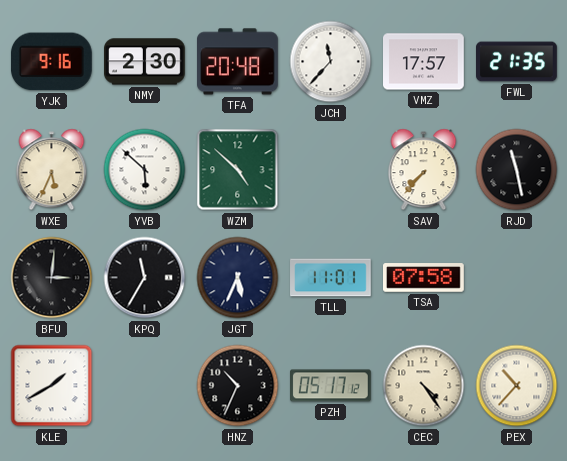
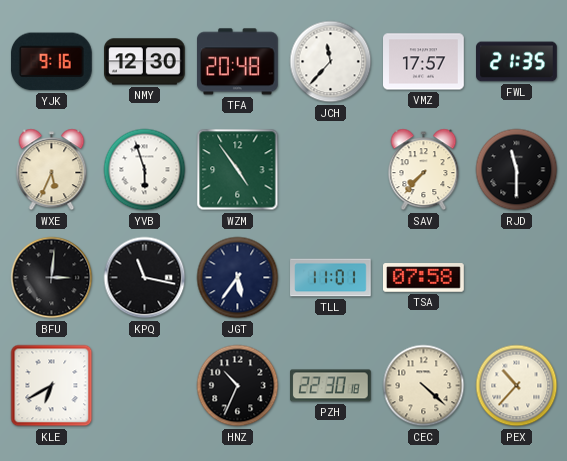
NMY: 2:30 -> 12:30 (145, 62)
YVB: 5:52 -> 5:57 (145, 170)
WZM: 4:52 -> 4:54 (238, 170)
RJD: 11:28 -> 11:30 (517, 170)
KPQ: 11:35 -> 11:17 (145, 278)
JGT: 5:34 -> 5:36 (238, 278)
KLE: 1:40 -> 6:40 (52, 386)
PZH: 05:17 -> 22:30 (331, 386)
CEC: 4:24 -> 4:22 (424, 386)
